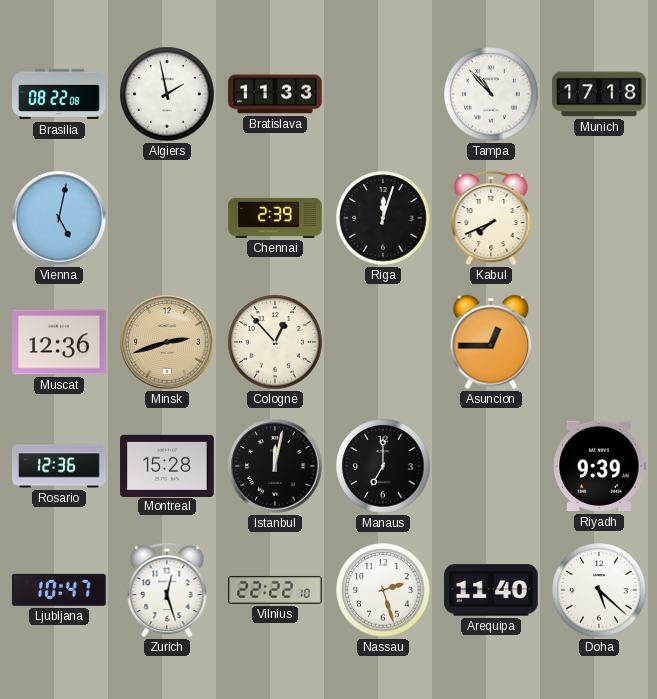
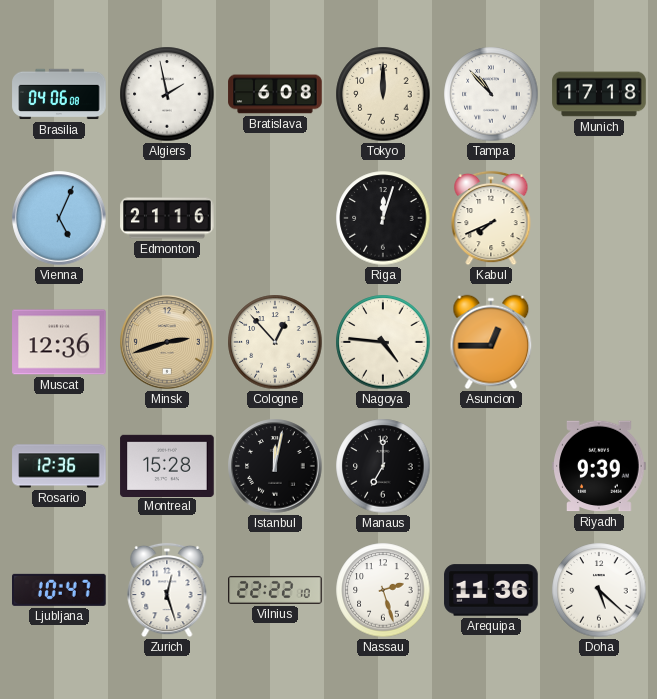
Brasilia: 08:22 -> 04:06 (59, 94)
Bratislava: 11:33 -> 6:08 (275, 94)
Tokyo: none -> 12:00 (383, 94)
Vienna: 5:02 -> 5:04 (59, 218)
Edmonton: none -> 21:16 (167, 218)
Chennai: 2:39 -> none (275, 218)
Nagoya: none -> 4:46 (383, 342)
Arequipa: 11:40 -> 11:36 (491, 590)
